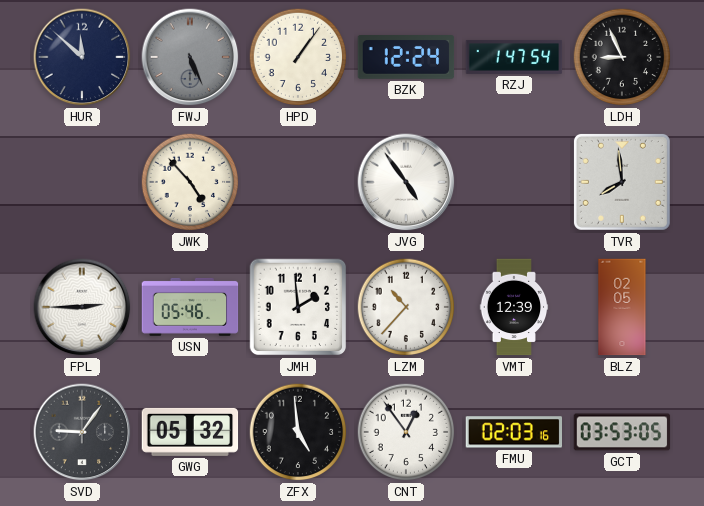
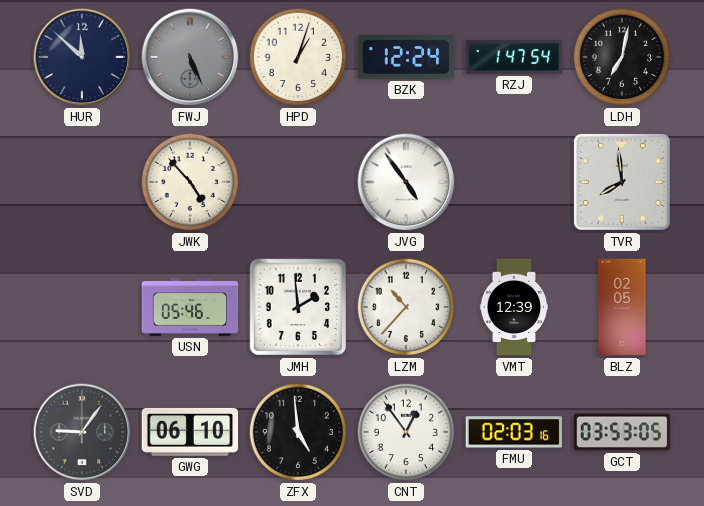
HPD: 1:06 -> 1:03 (298, 57)
LDH: 8:56 -> 7:02 (622, 57)
FPL: 2:45 -> none (82, 307)
GWG: 05:32 -> 06:10 (190, 432)
